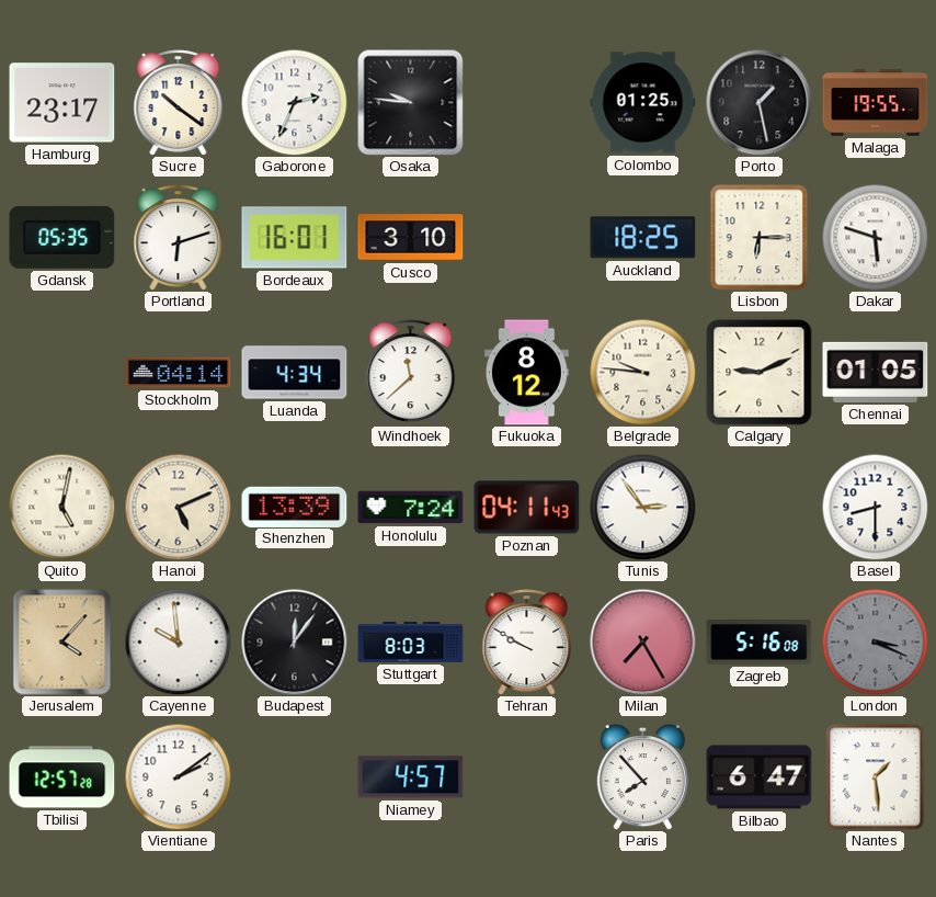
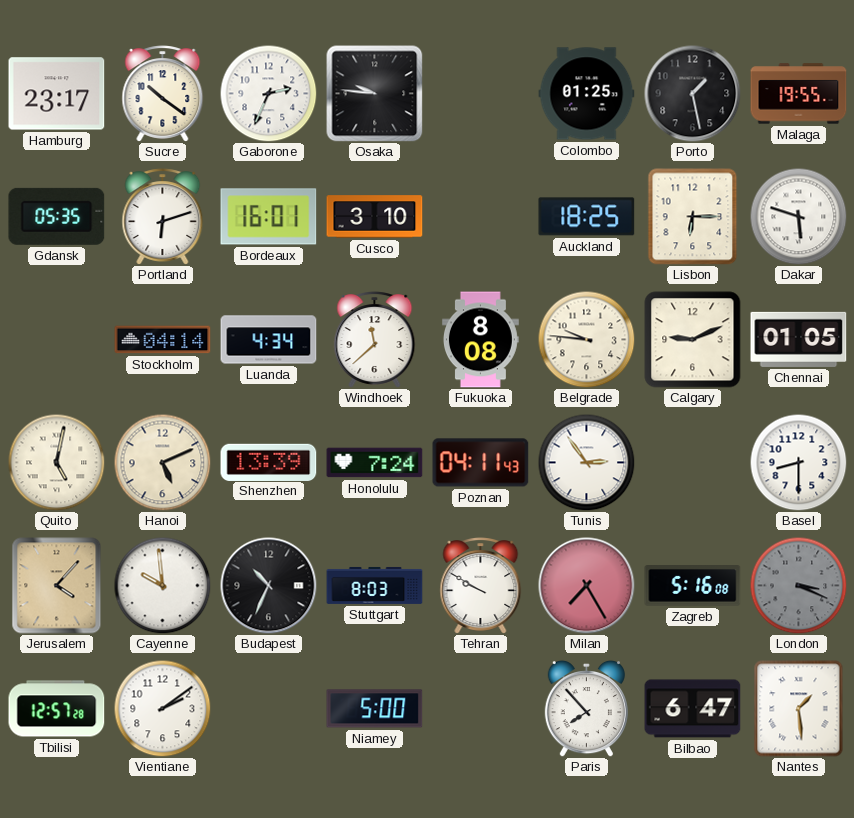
Fukuoka: 8:12 -> 8:08 (480, 340)
Budapest: 12:06 -> 10:34 (269, 586)
Niamey: 4:57 -> 5:00 (375, 709)
